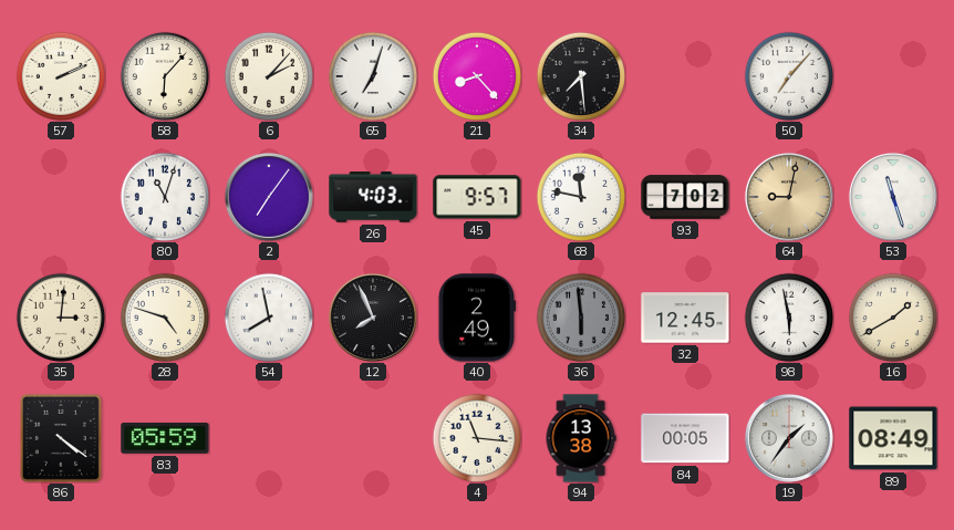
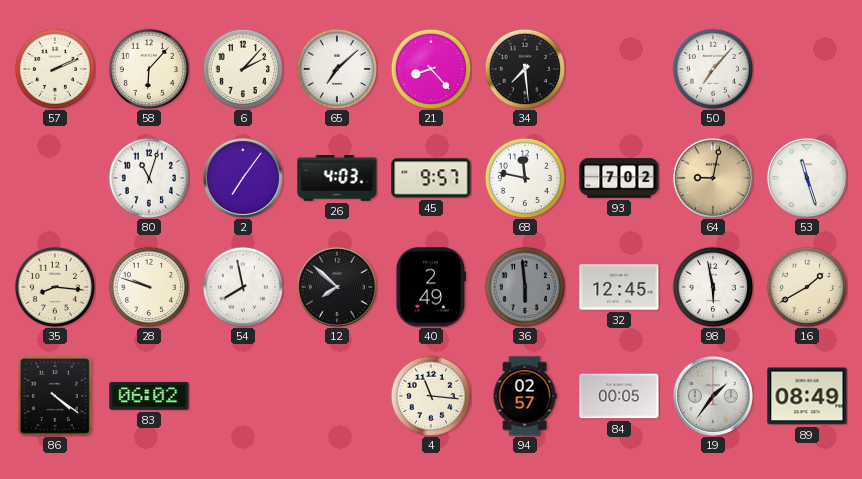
65: 7:03 -> 7:08 (336, 68)
35: 3:01 -> 8:16 (54, 286)
28: 4:48 -> 9:48 (148, 286)
12: 7:56 -> 7:52 (337, 287)
83: 05:59 -> 06:02 (149, 396)
94: 13:38 -> 02:57 (525, 396)
